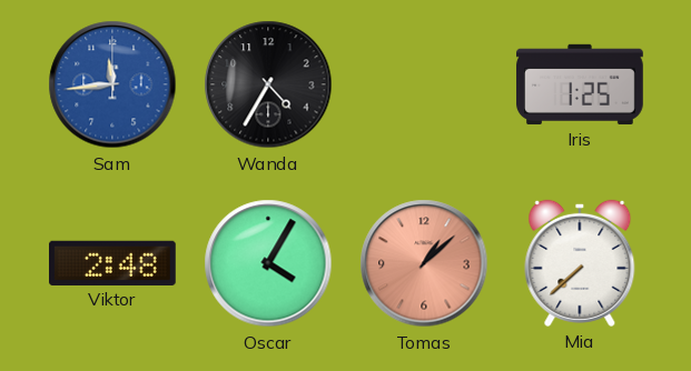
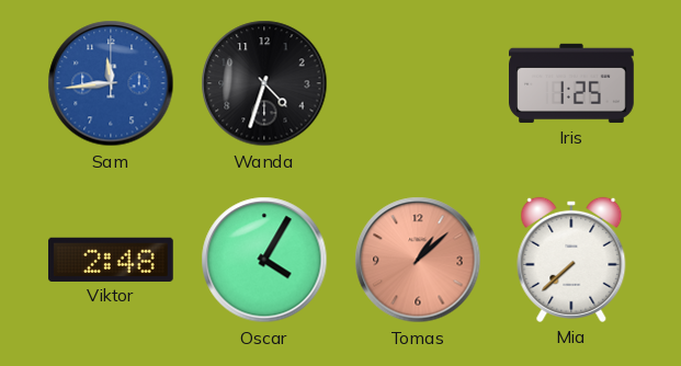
Wanda: 4:35 -> 4:33 (264, 83)
